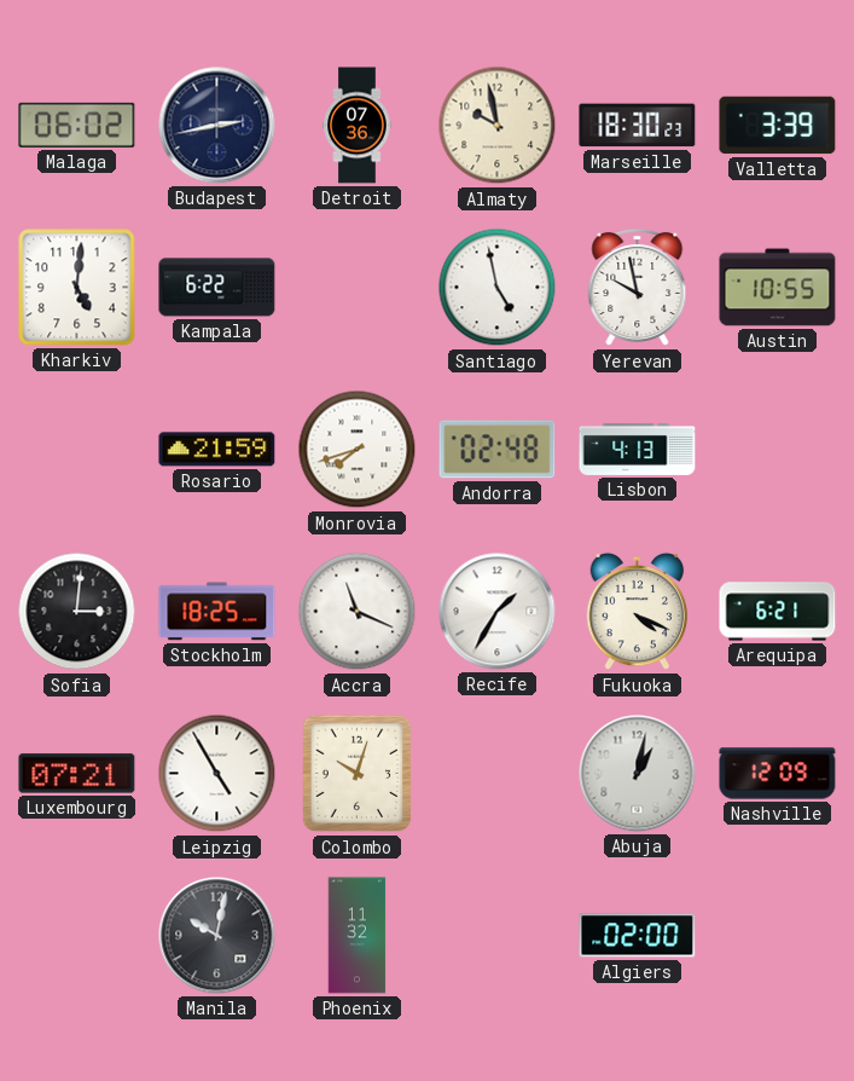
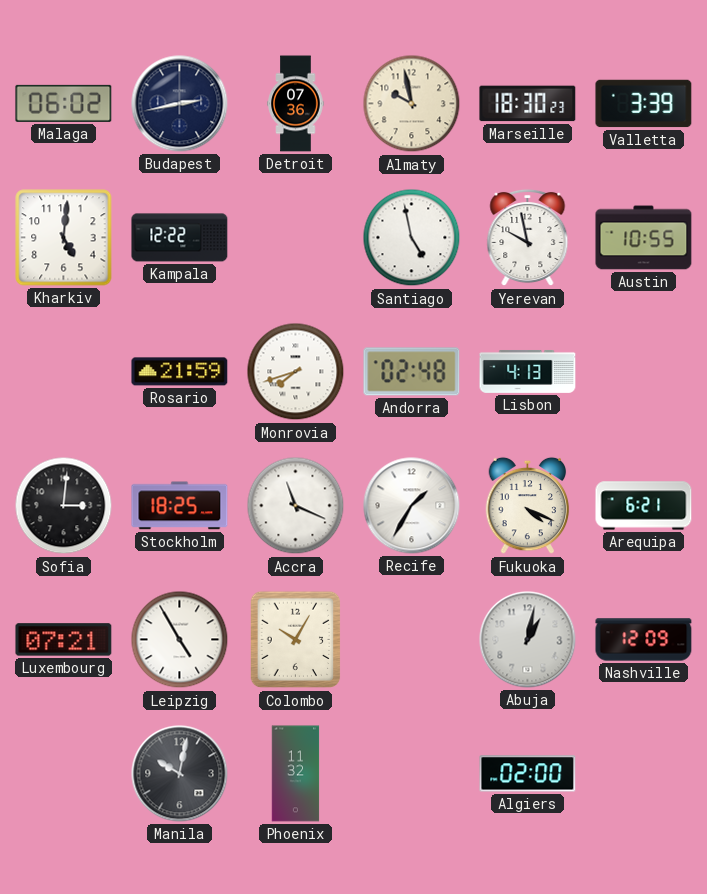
Kampala: 6:22 -> 12:22 (180, 238)
Colombo: 10:03 -> 10:05 (296, 640)
